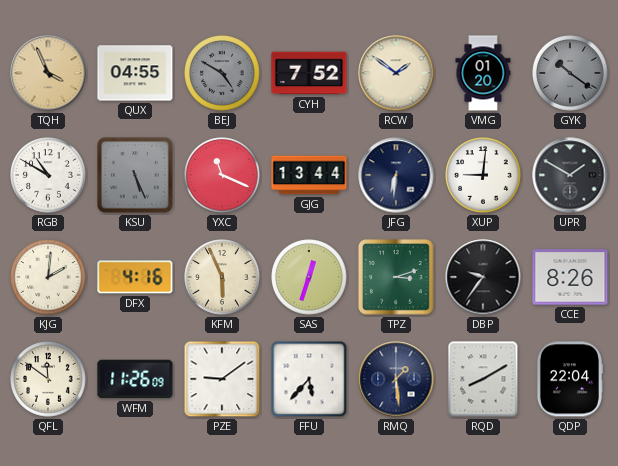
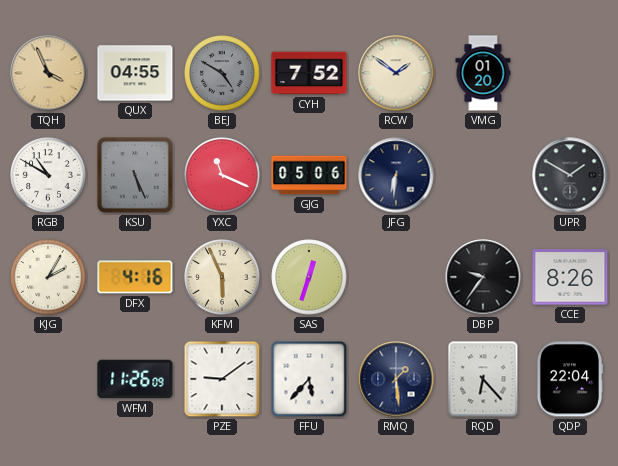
GYK: 10:21 -> none (570, 73)
GJG: 13:44 -> 05:06 (309, 175)
XUP: 9:01 -> none (483, 175)
KJG: 2:01 -> 2:05 (48, 277)
TPZ: 3:12 -> none (397, 278)
QFL: 11:51 -> none (48, 379)
RQD: 8:10 -> 6:23 (483, 379)
